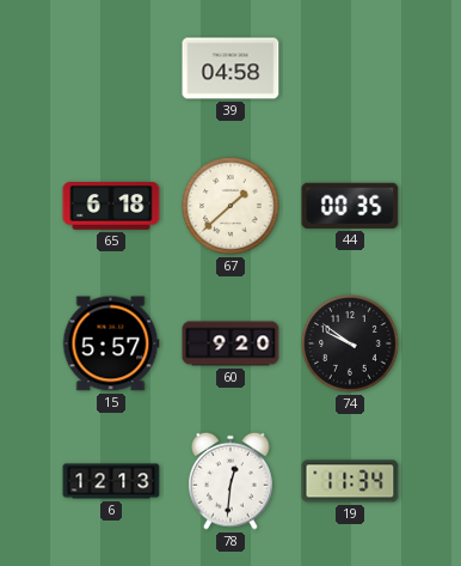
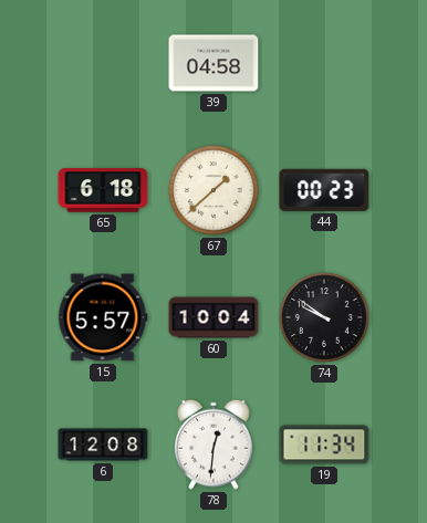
44: 00:35 -> 00:23 (324, 190)
60: 9:20 -> 10:04 (213, 317)
6: 12:13 -> 12:08 (103, 444)
